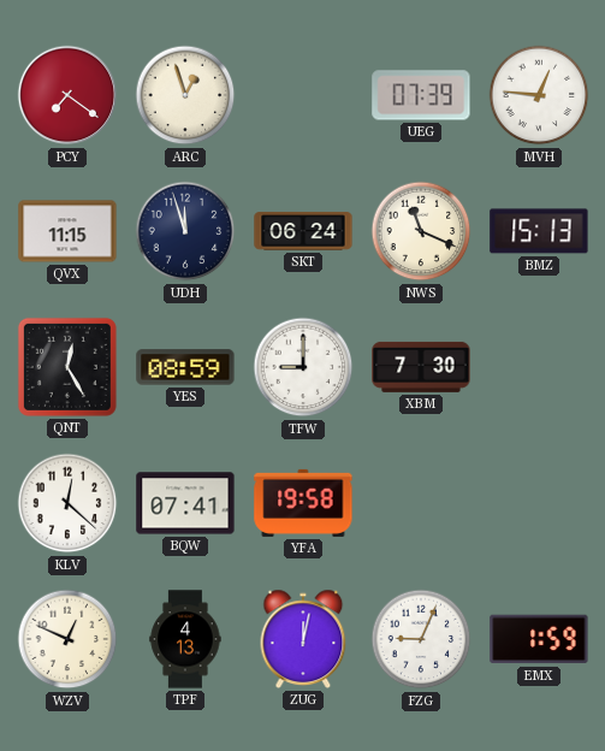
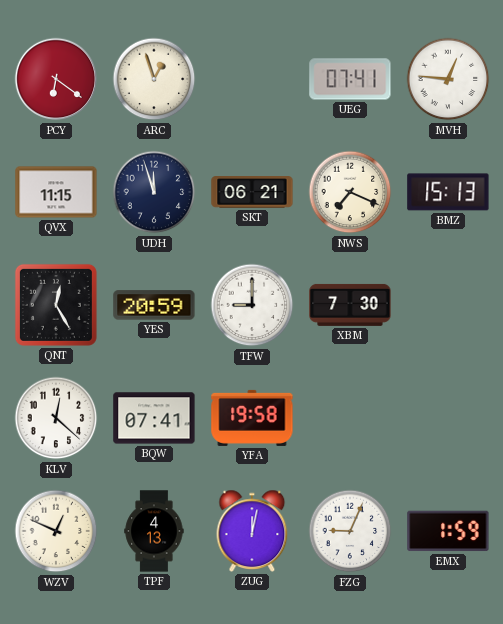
PCY: 7:21 -> 6:21 (56, 79)
UEG: 07:39 -> 07:41 (350, 79)
SKT: 06:24 -> 06:21 (252, 192)
NWS: 11:19 -> 7:19 (350, 192)
YES: 08:59 -> 20:59 (154, 305)
